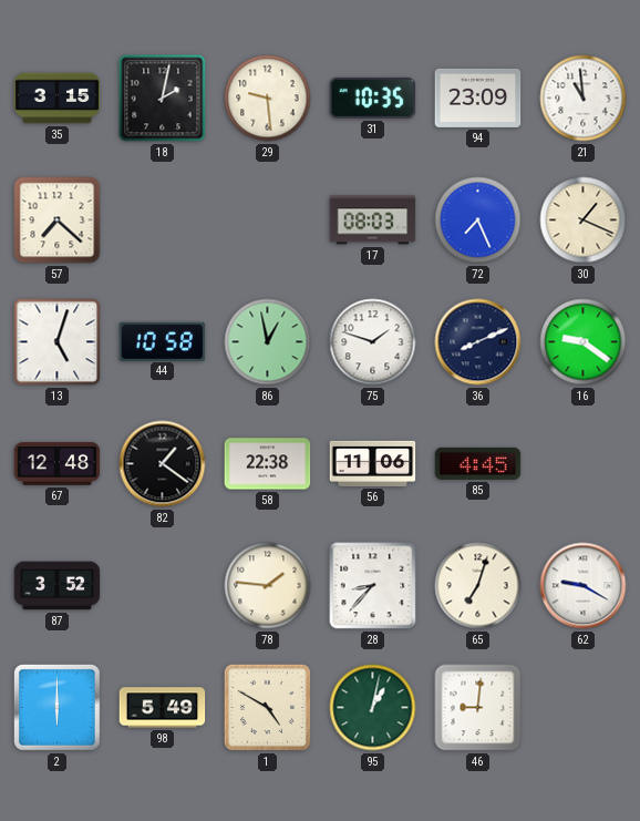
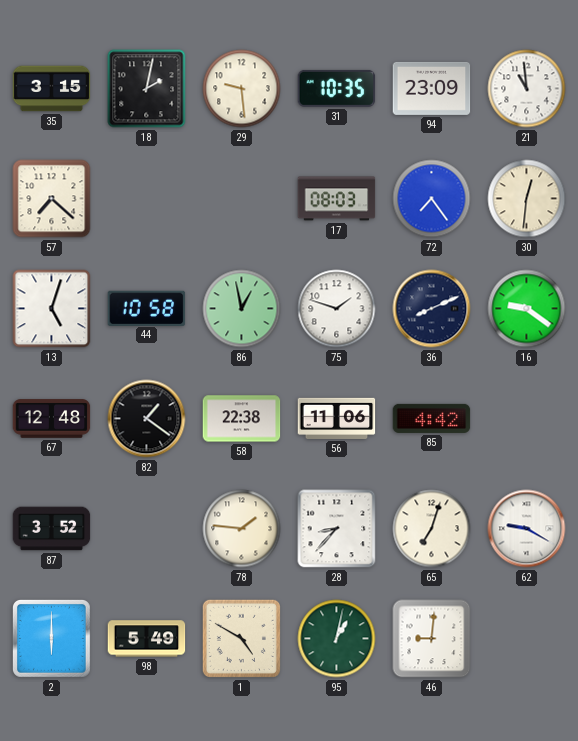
72: 7:26 -> 7:24 (432, 199)
30: 1:19 -> 12:31 (527, 199)
85: 4:45 -> 4:42 (432, 418)
